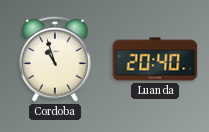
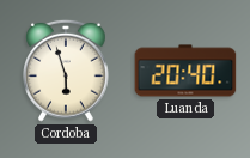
Cordoba: 10:57 -> 5:57 (67, 71)
